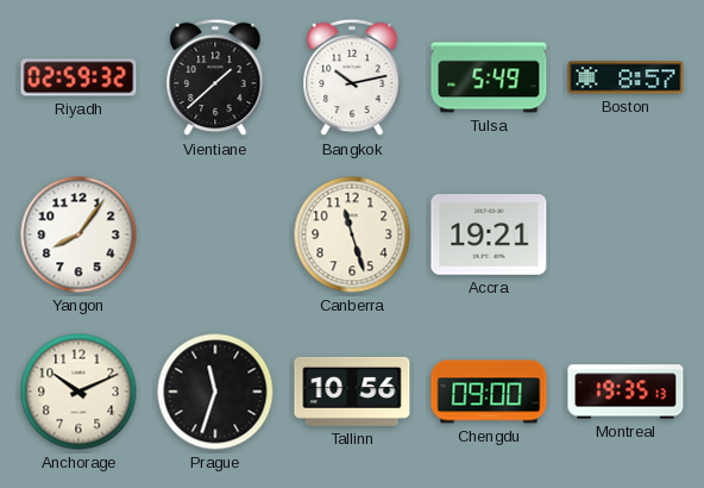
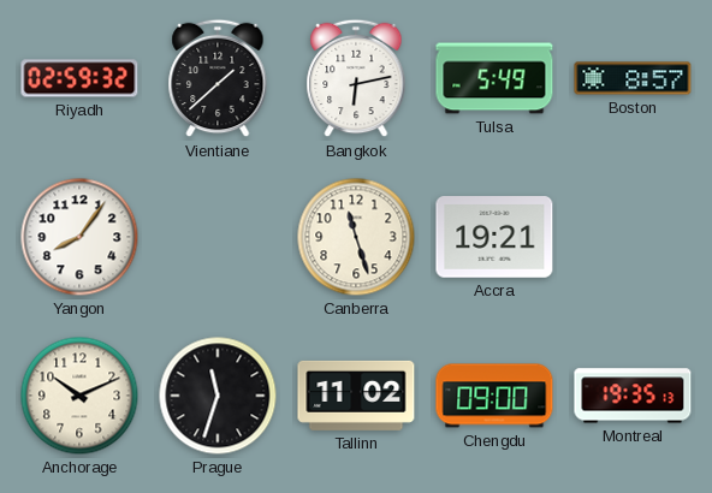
Bangkok: 10:13 -> 6:13 (356, 78)
Tallinn: 10:56 -> 11:02 (356, 396)
